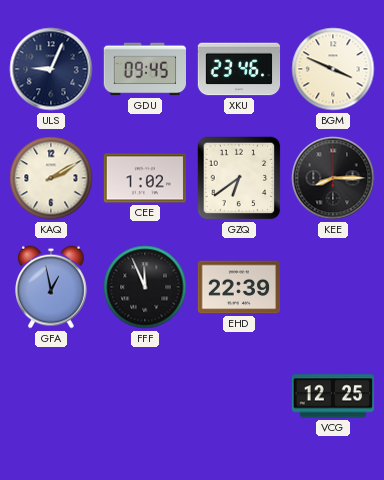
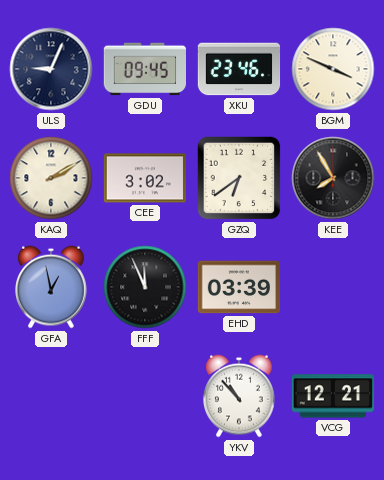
CEE: 1:02 -> 3:02 (144, 178)
KEE: 8:15 -> 7:55 (333, 178)
EHD: 22:39 -> 03:39 (239, 287)
YKV: none -> 10:53 (240, 396)
VCG: 12:25 -> 12:21 (333, 396)
